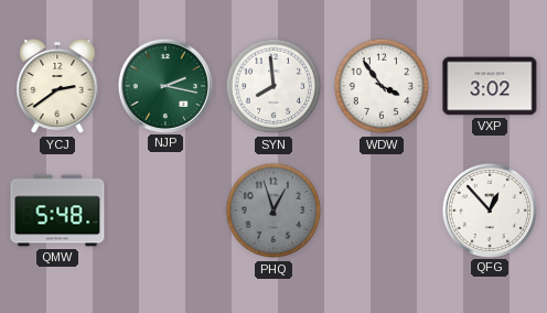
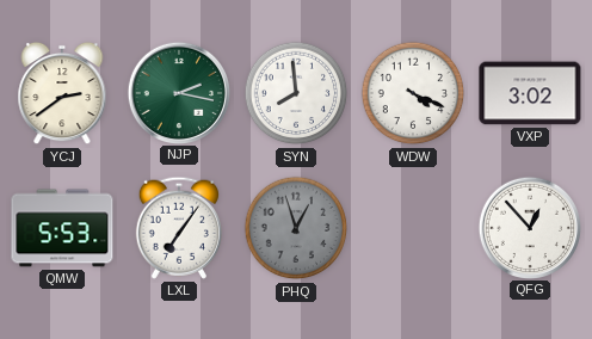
WDW: 3:54 -> 4:19 (413, 93)
QMW: 5:48 -> 5:53 (62, 228)
LXL: none -> 7:06 (179, 228)
